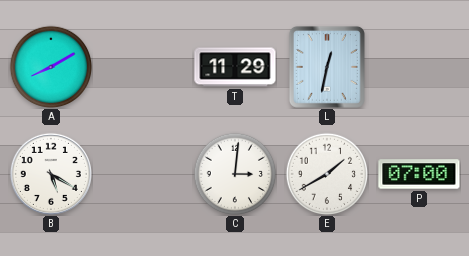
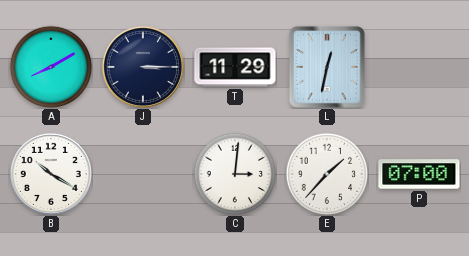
J: none -> 3:15 (143, 67)
B: 5:20 -> 10:20 (51, 174)
E: 1:40 -> 1:37 (327, 174)
